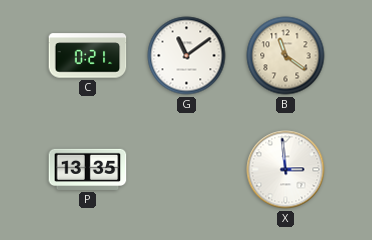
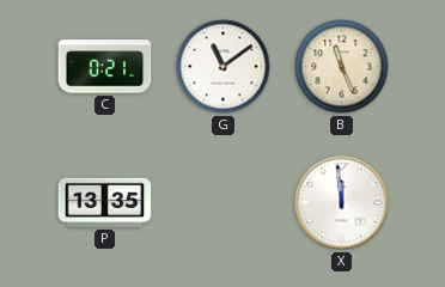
B: 11:21 -> 11:26 (342, 67)
X: 2:59 -> 11:59 (342, 203)
